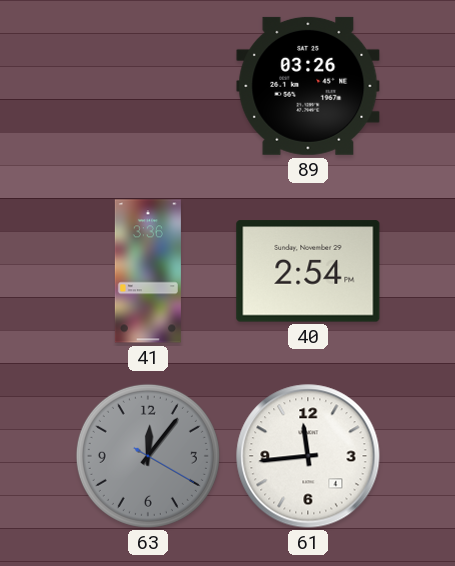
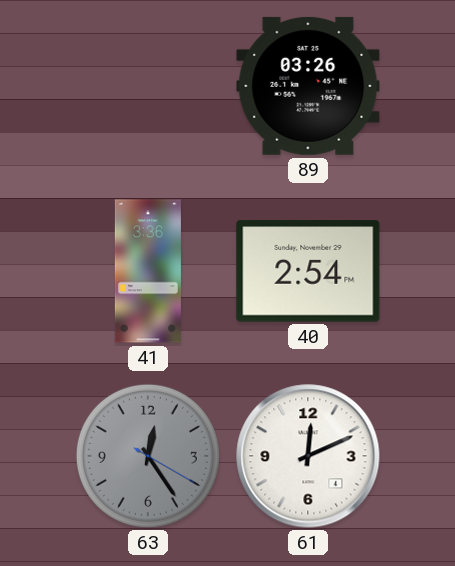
63: 12:06 -> 12:24 (148, 456)
61: 11:44 -> 12:11 (308, 456)
